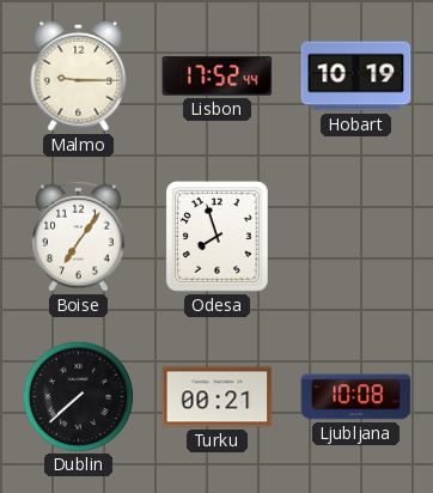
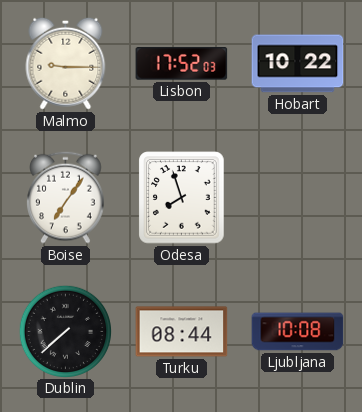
Lisbon: 17:52:44 -> 17:52:03 (182, 64)
Hobart: 10:19 -> 10:22 (298, 64)
Turku: 00:21 -> 08:44 (182, 332)
